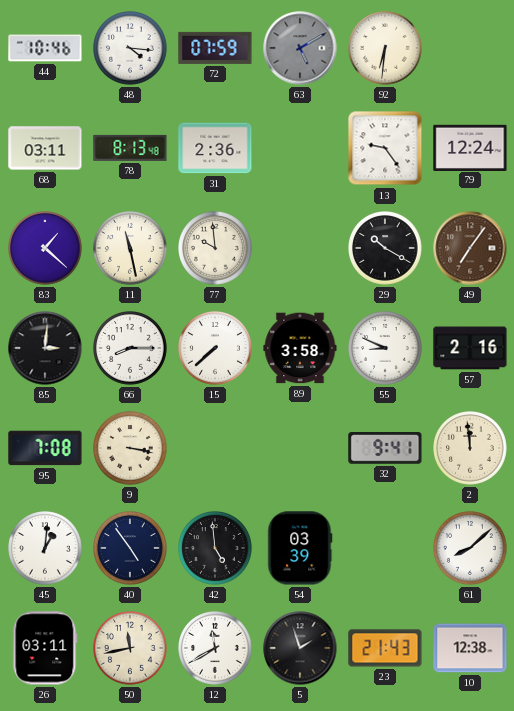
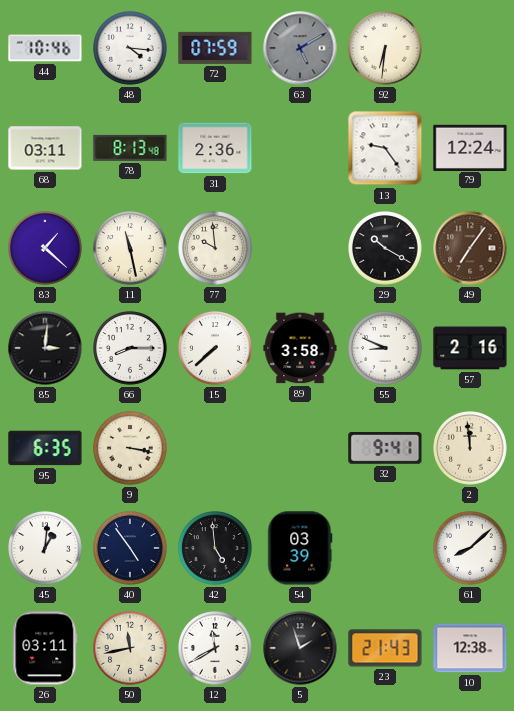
95: 7:08 -> 6:35 (45, 448)
